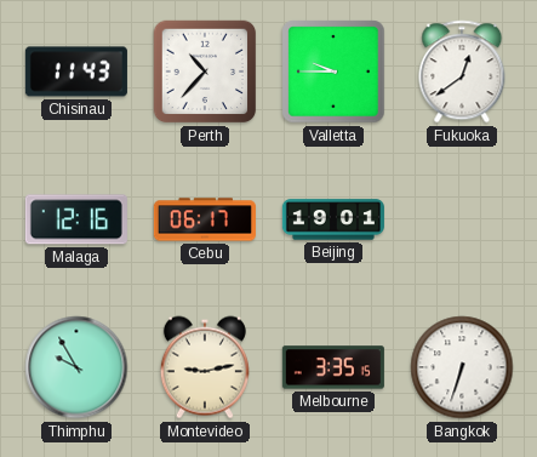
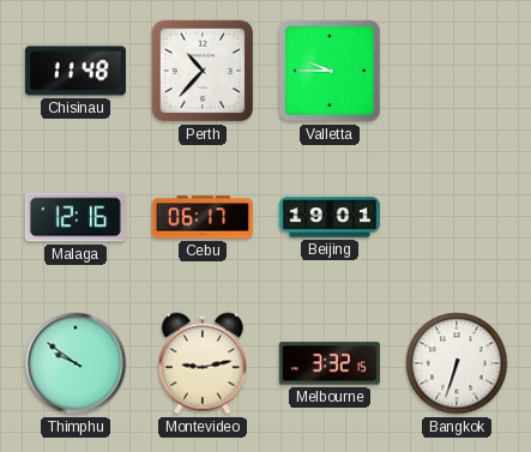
Chisinau: 11:43 -> 11:48 (76, 71)
Fukuoka: 12:39 -> none (462, 72)
Thimphu: 9:55 -> 9:51 (76, 363)
Melbourne: 3:35 -> 3:32 (330, 363)
